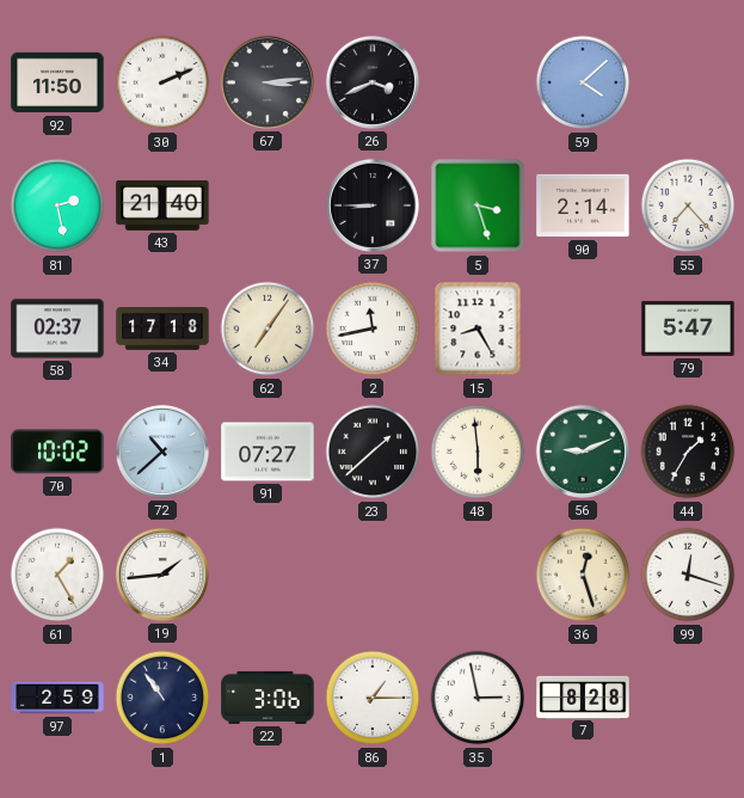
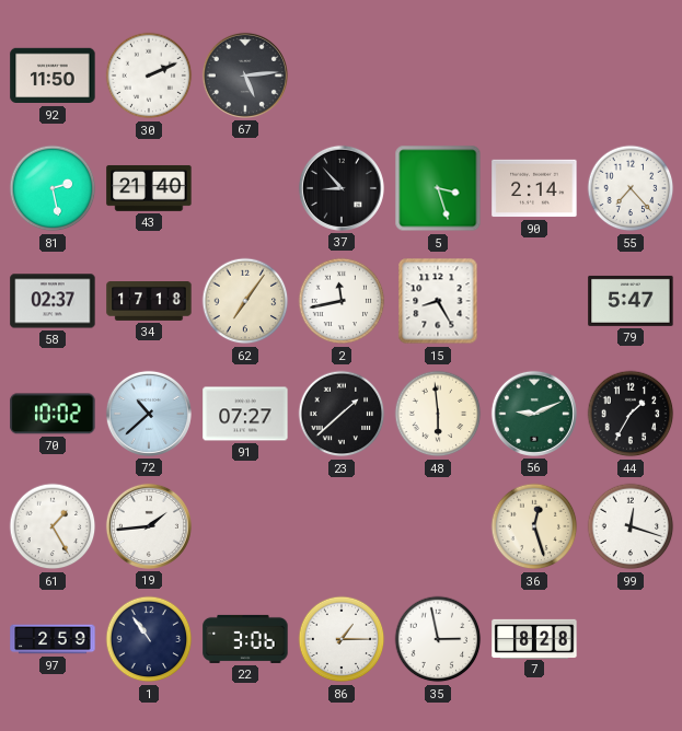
67: 3:14 -> 5:14 (245, 76)
26: 3:41 -> none (373, 82)
59: 4:08 -> none (583, 82)
37: 8:45 -> 8:53 (342, 188)
